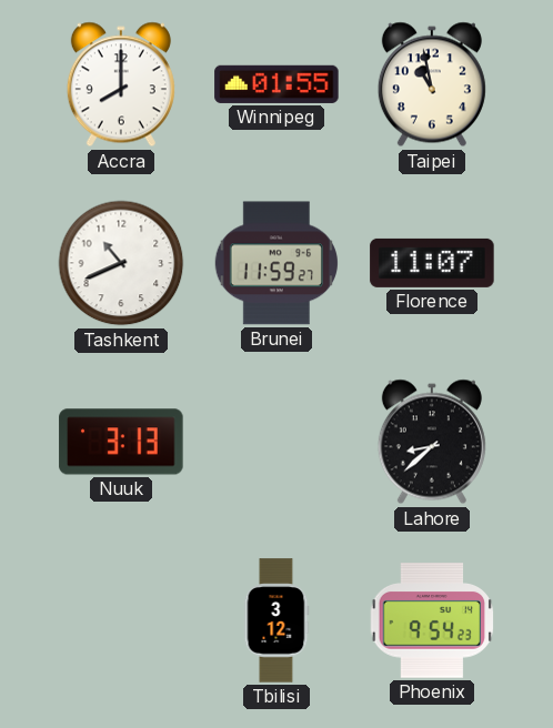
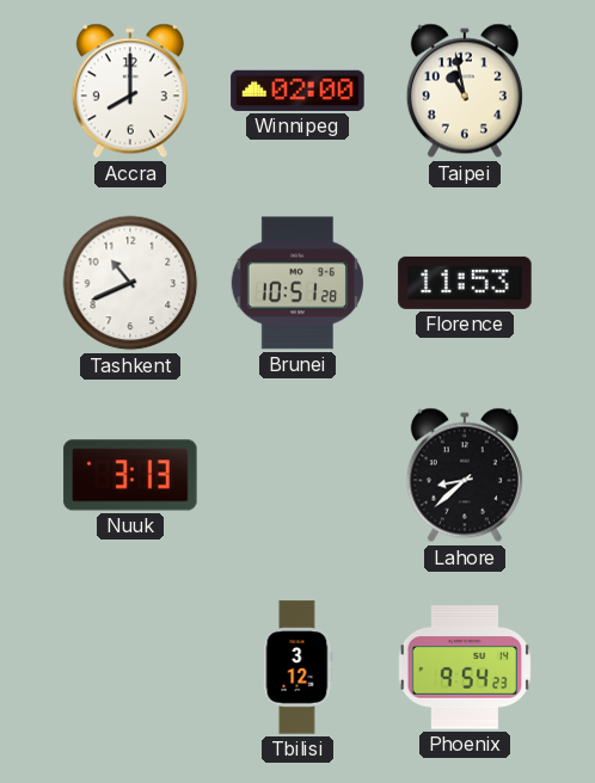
Winnipeg: 01:55 -> 02:00 (297, 91)
Brunei: 11:59 -> 10:51 (296, 283)
Florence: 11:07 -> 11:53 (465, 283)
